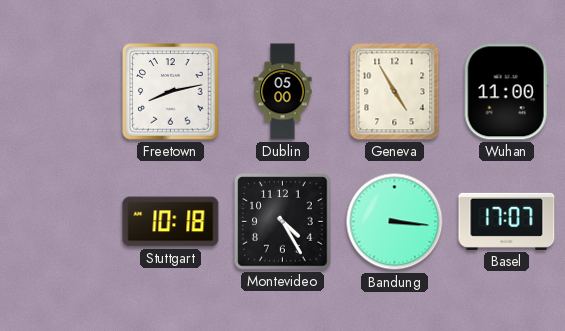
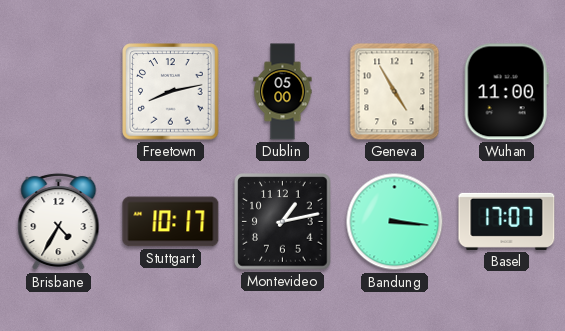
Brisbane: none -> 4:35 (59, 222)
Stuttgart: 10:18 -> 10:17 (171, 222)
Montevideo: 4:25 -> 1:13 (283, 222)
